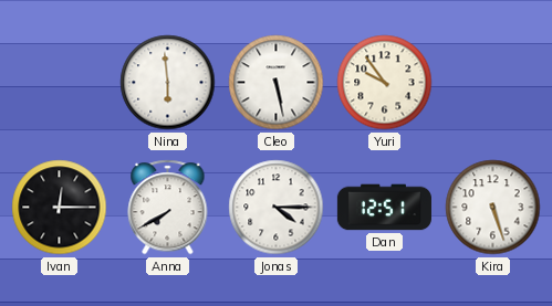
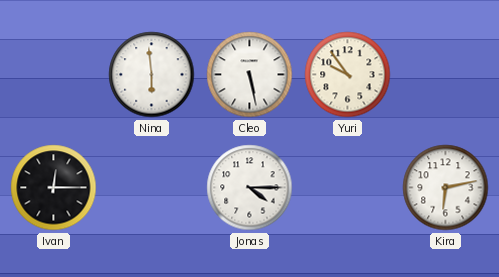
Anna: 7:40 -> none (168, 208)
Dan: 12:51 -> none (384, 208)
Kira: 5:27 -> 6:13 (446, 188)
